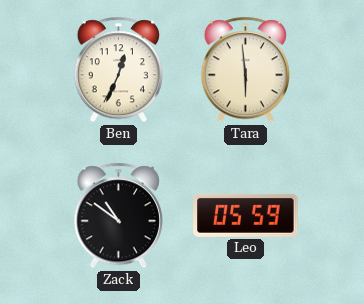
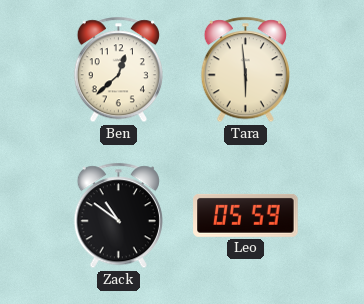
Ben: 12:34 -> 12:38 (118, 70)
